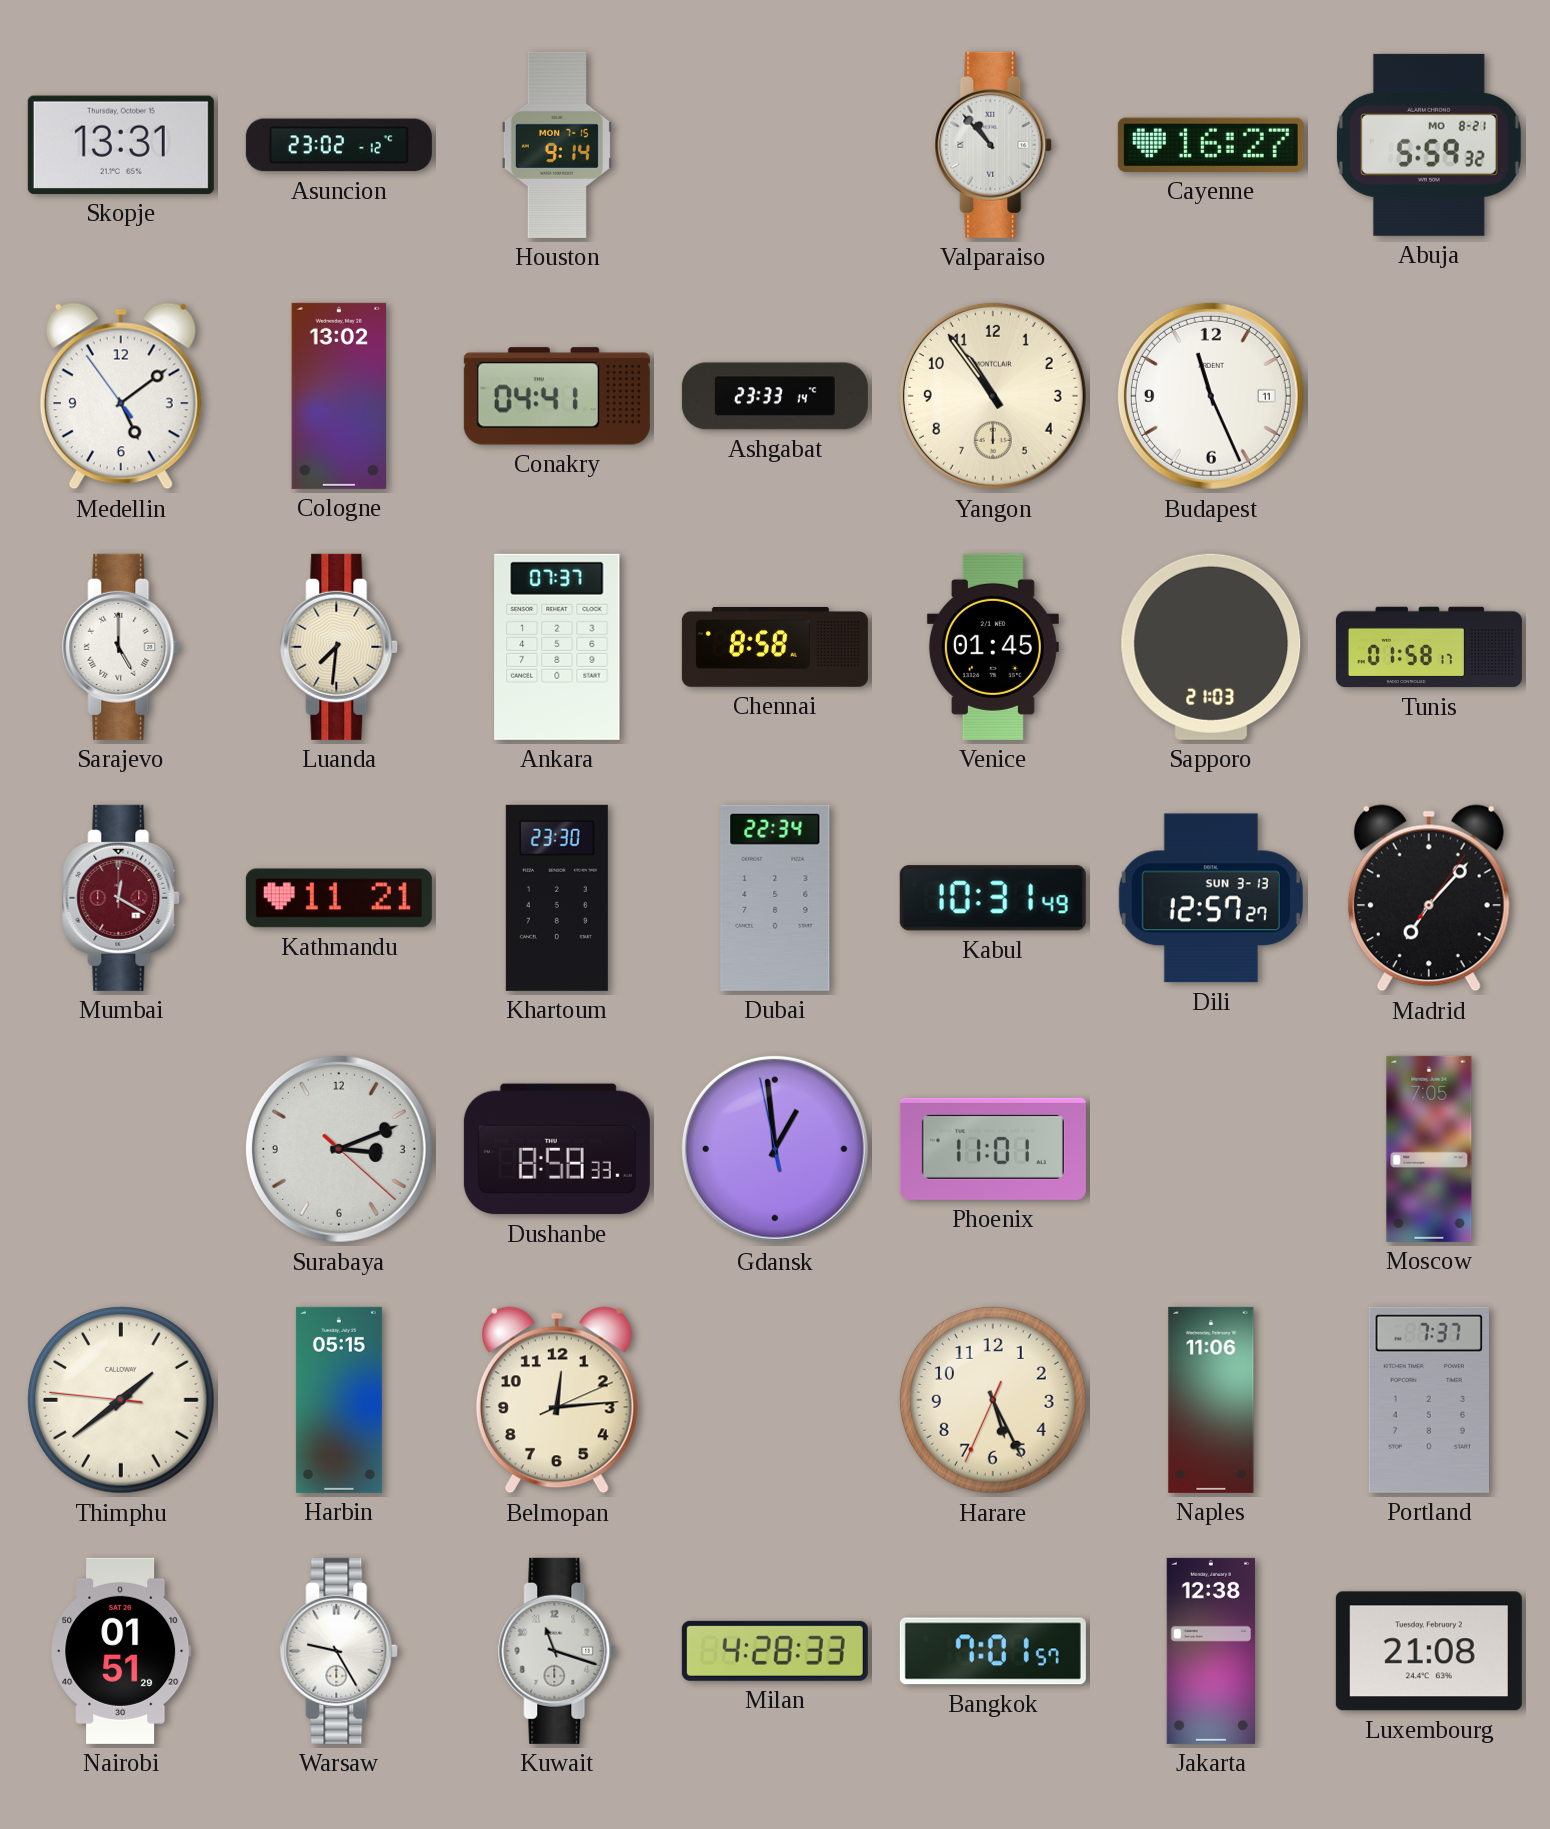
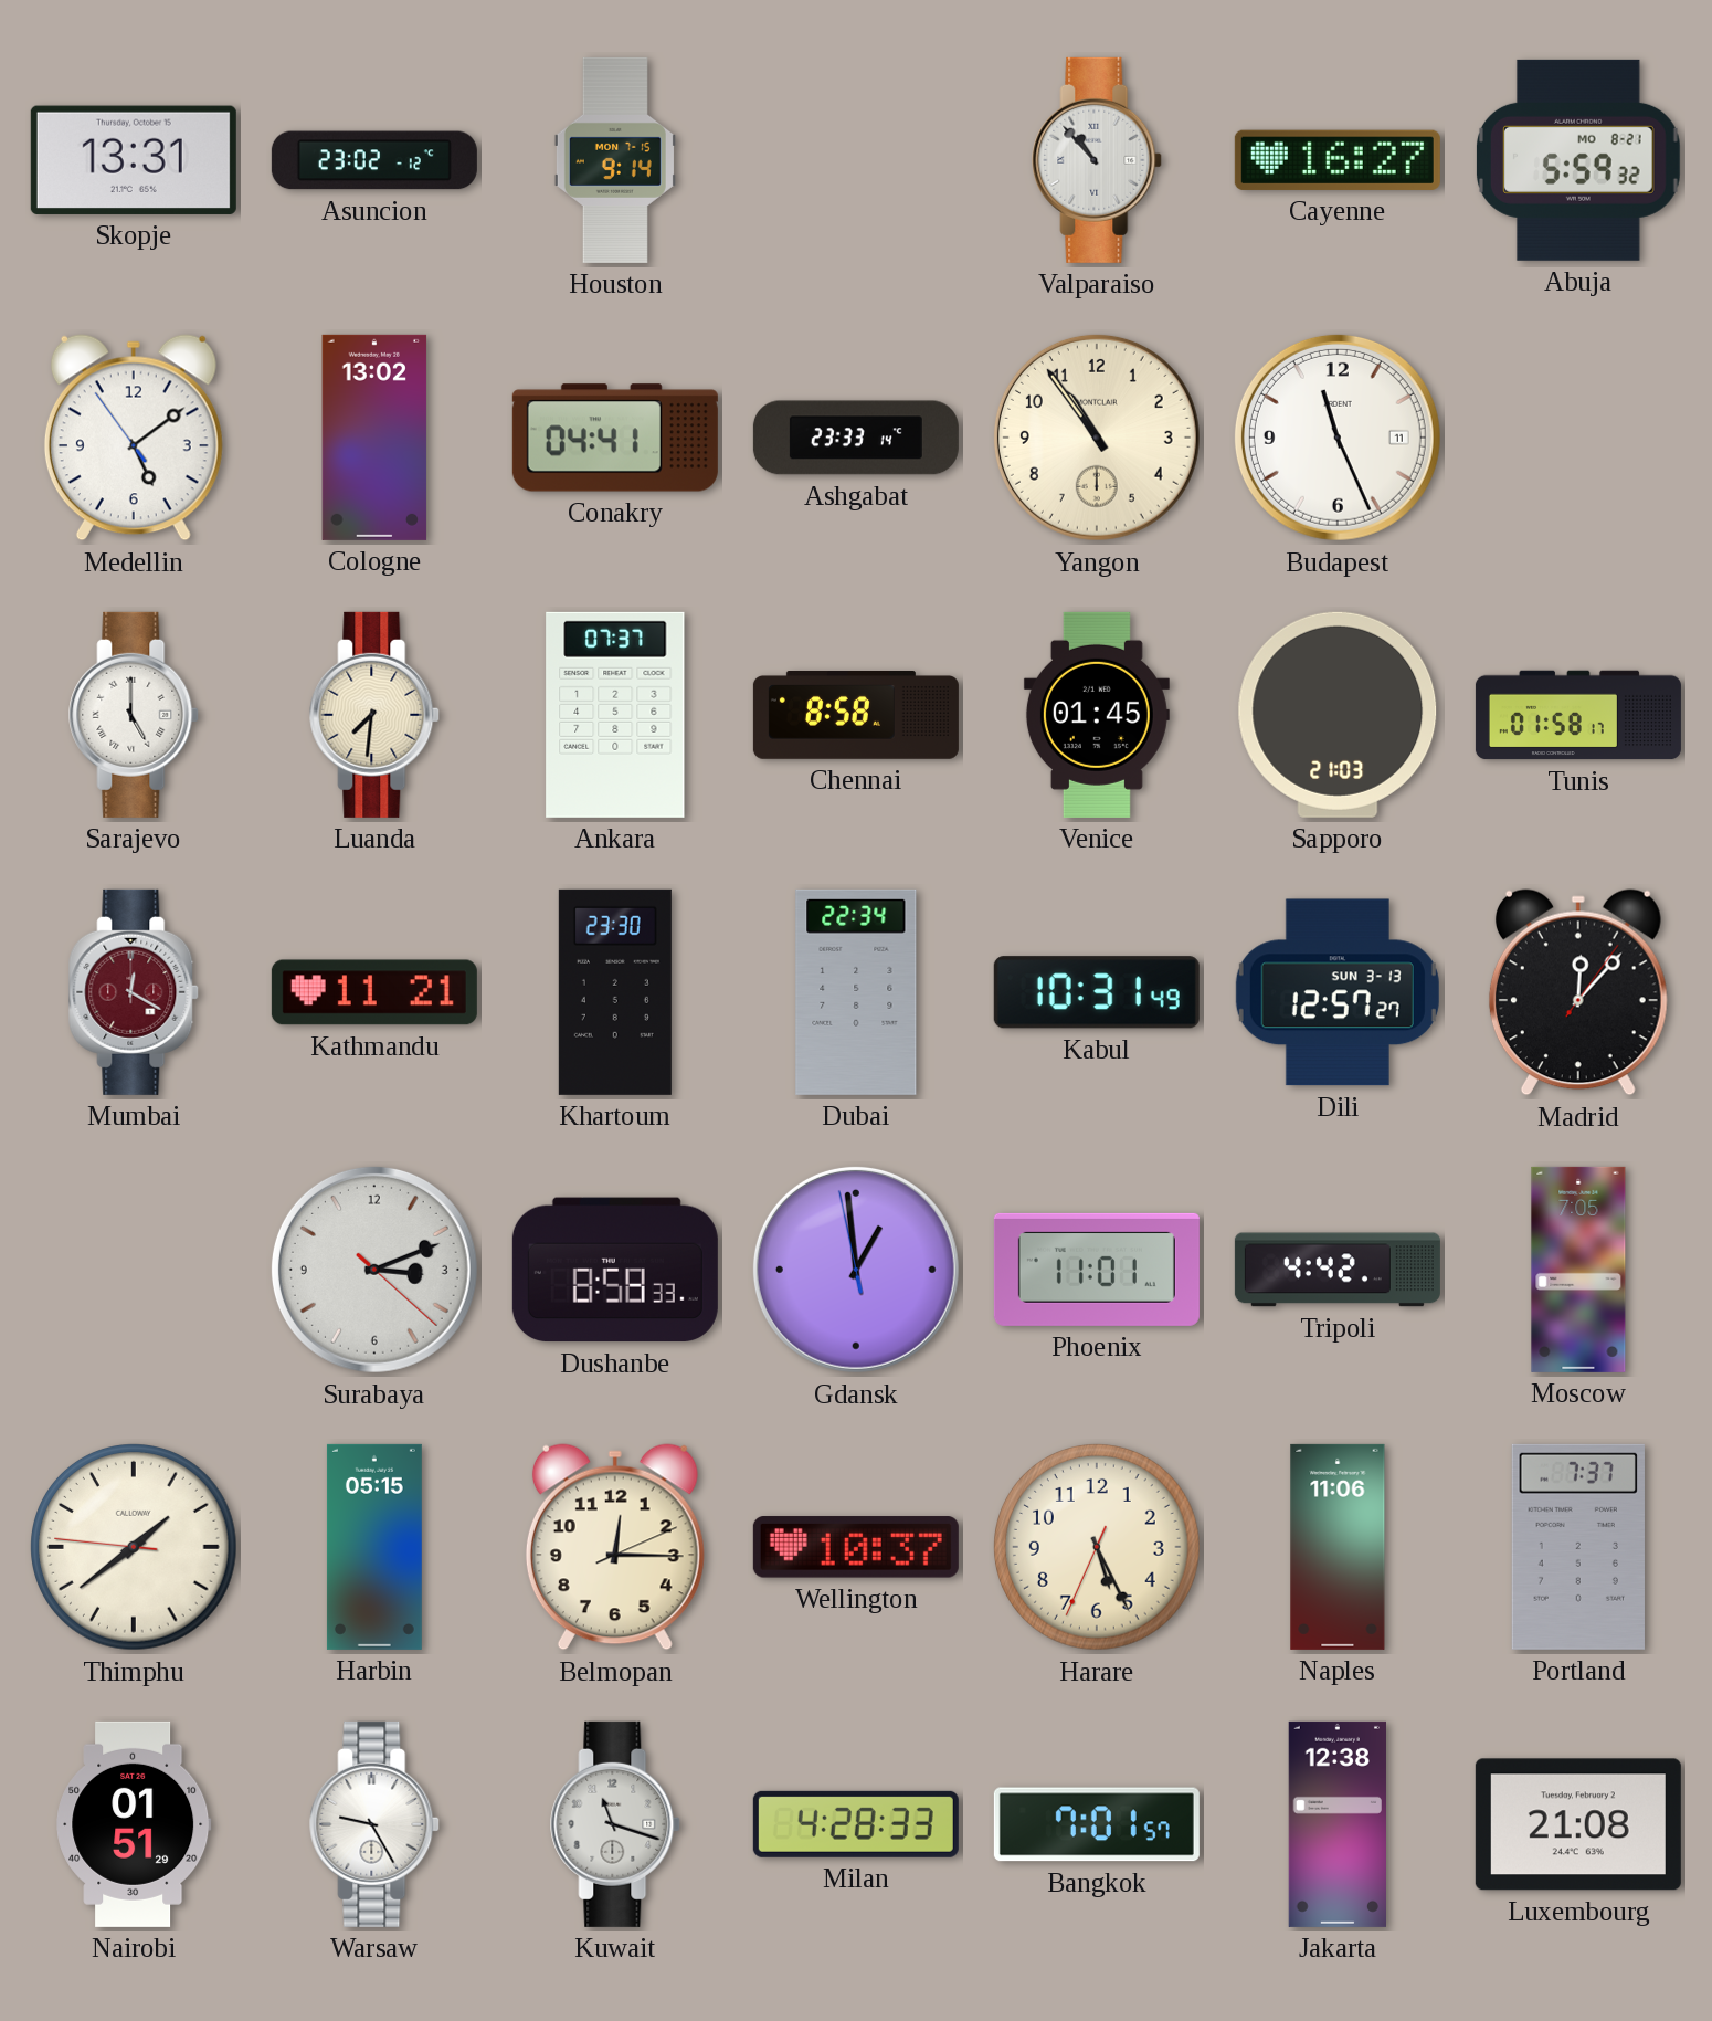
Madrid: 7:07 -> 12:07 (1578, 992)
Tripoli: none -> 4:42 (1338, 1270)
Belmopan: 12:14 -> 12:15 (615, 1547)
Wellington: none -> 10:37 (856, 1547)
